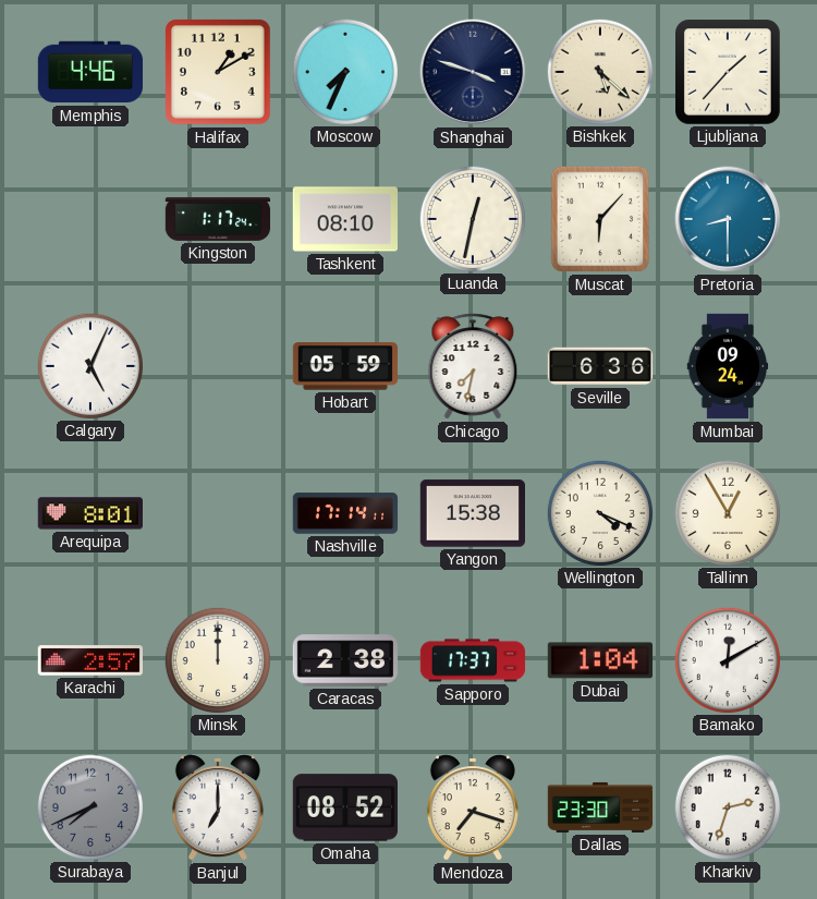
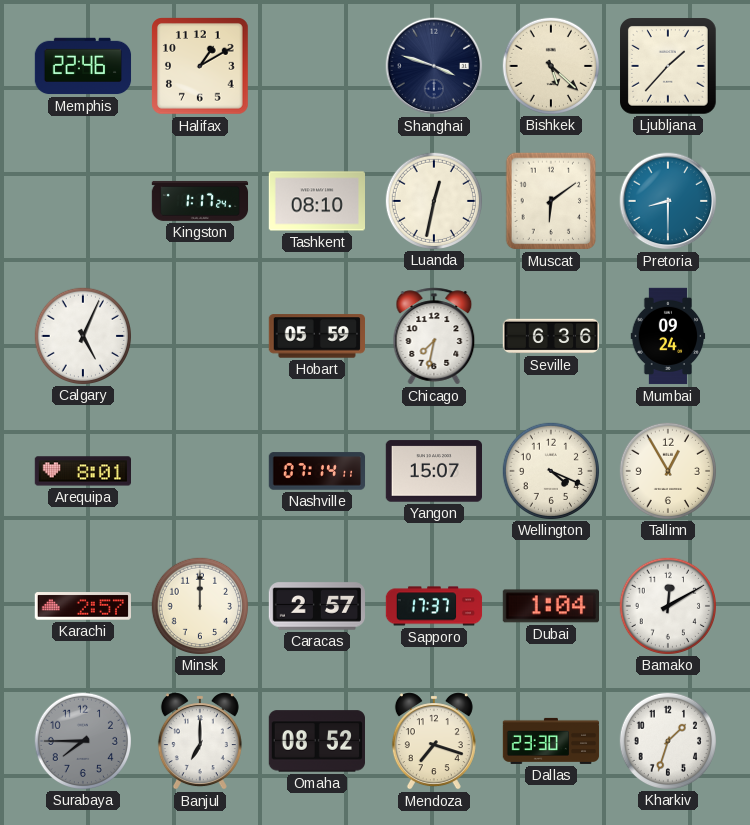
Memphis: 4:46 -> 22:46 (83, 66)
Moscow: 7:34 -> none (344, 71)
Muscat: 6:07 -> 6:09 (551, 201)
Nashville: 17:14 -> 07:14 (317, 471)
Yangon: 15:38 -> 15:07 (433, 471)
Caracas: 2:38 -> 2:57 (317, 606)
Surabaya: 7:41 -> 7:45 (82, 740)
Kharkiv: 2:33 -> 1:33 (667, 740)
